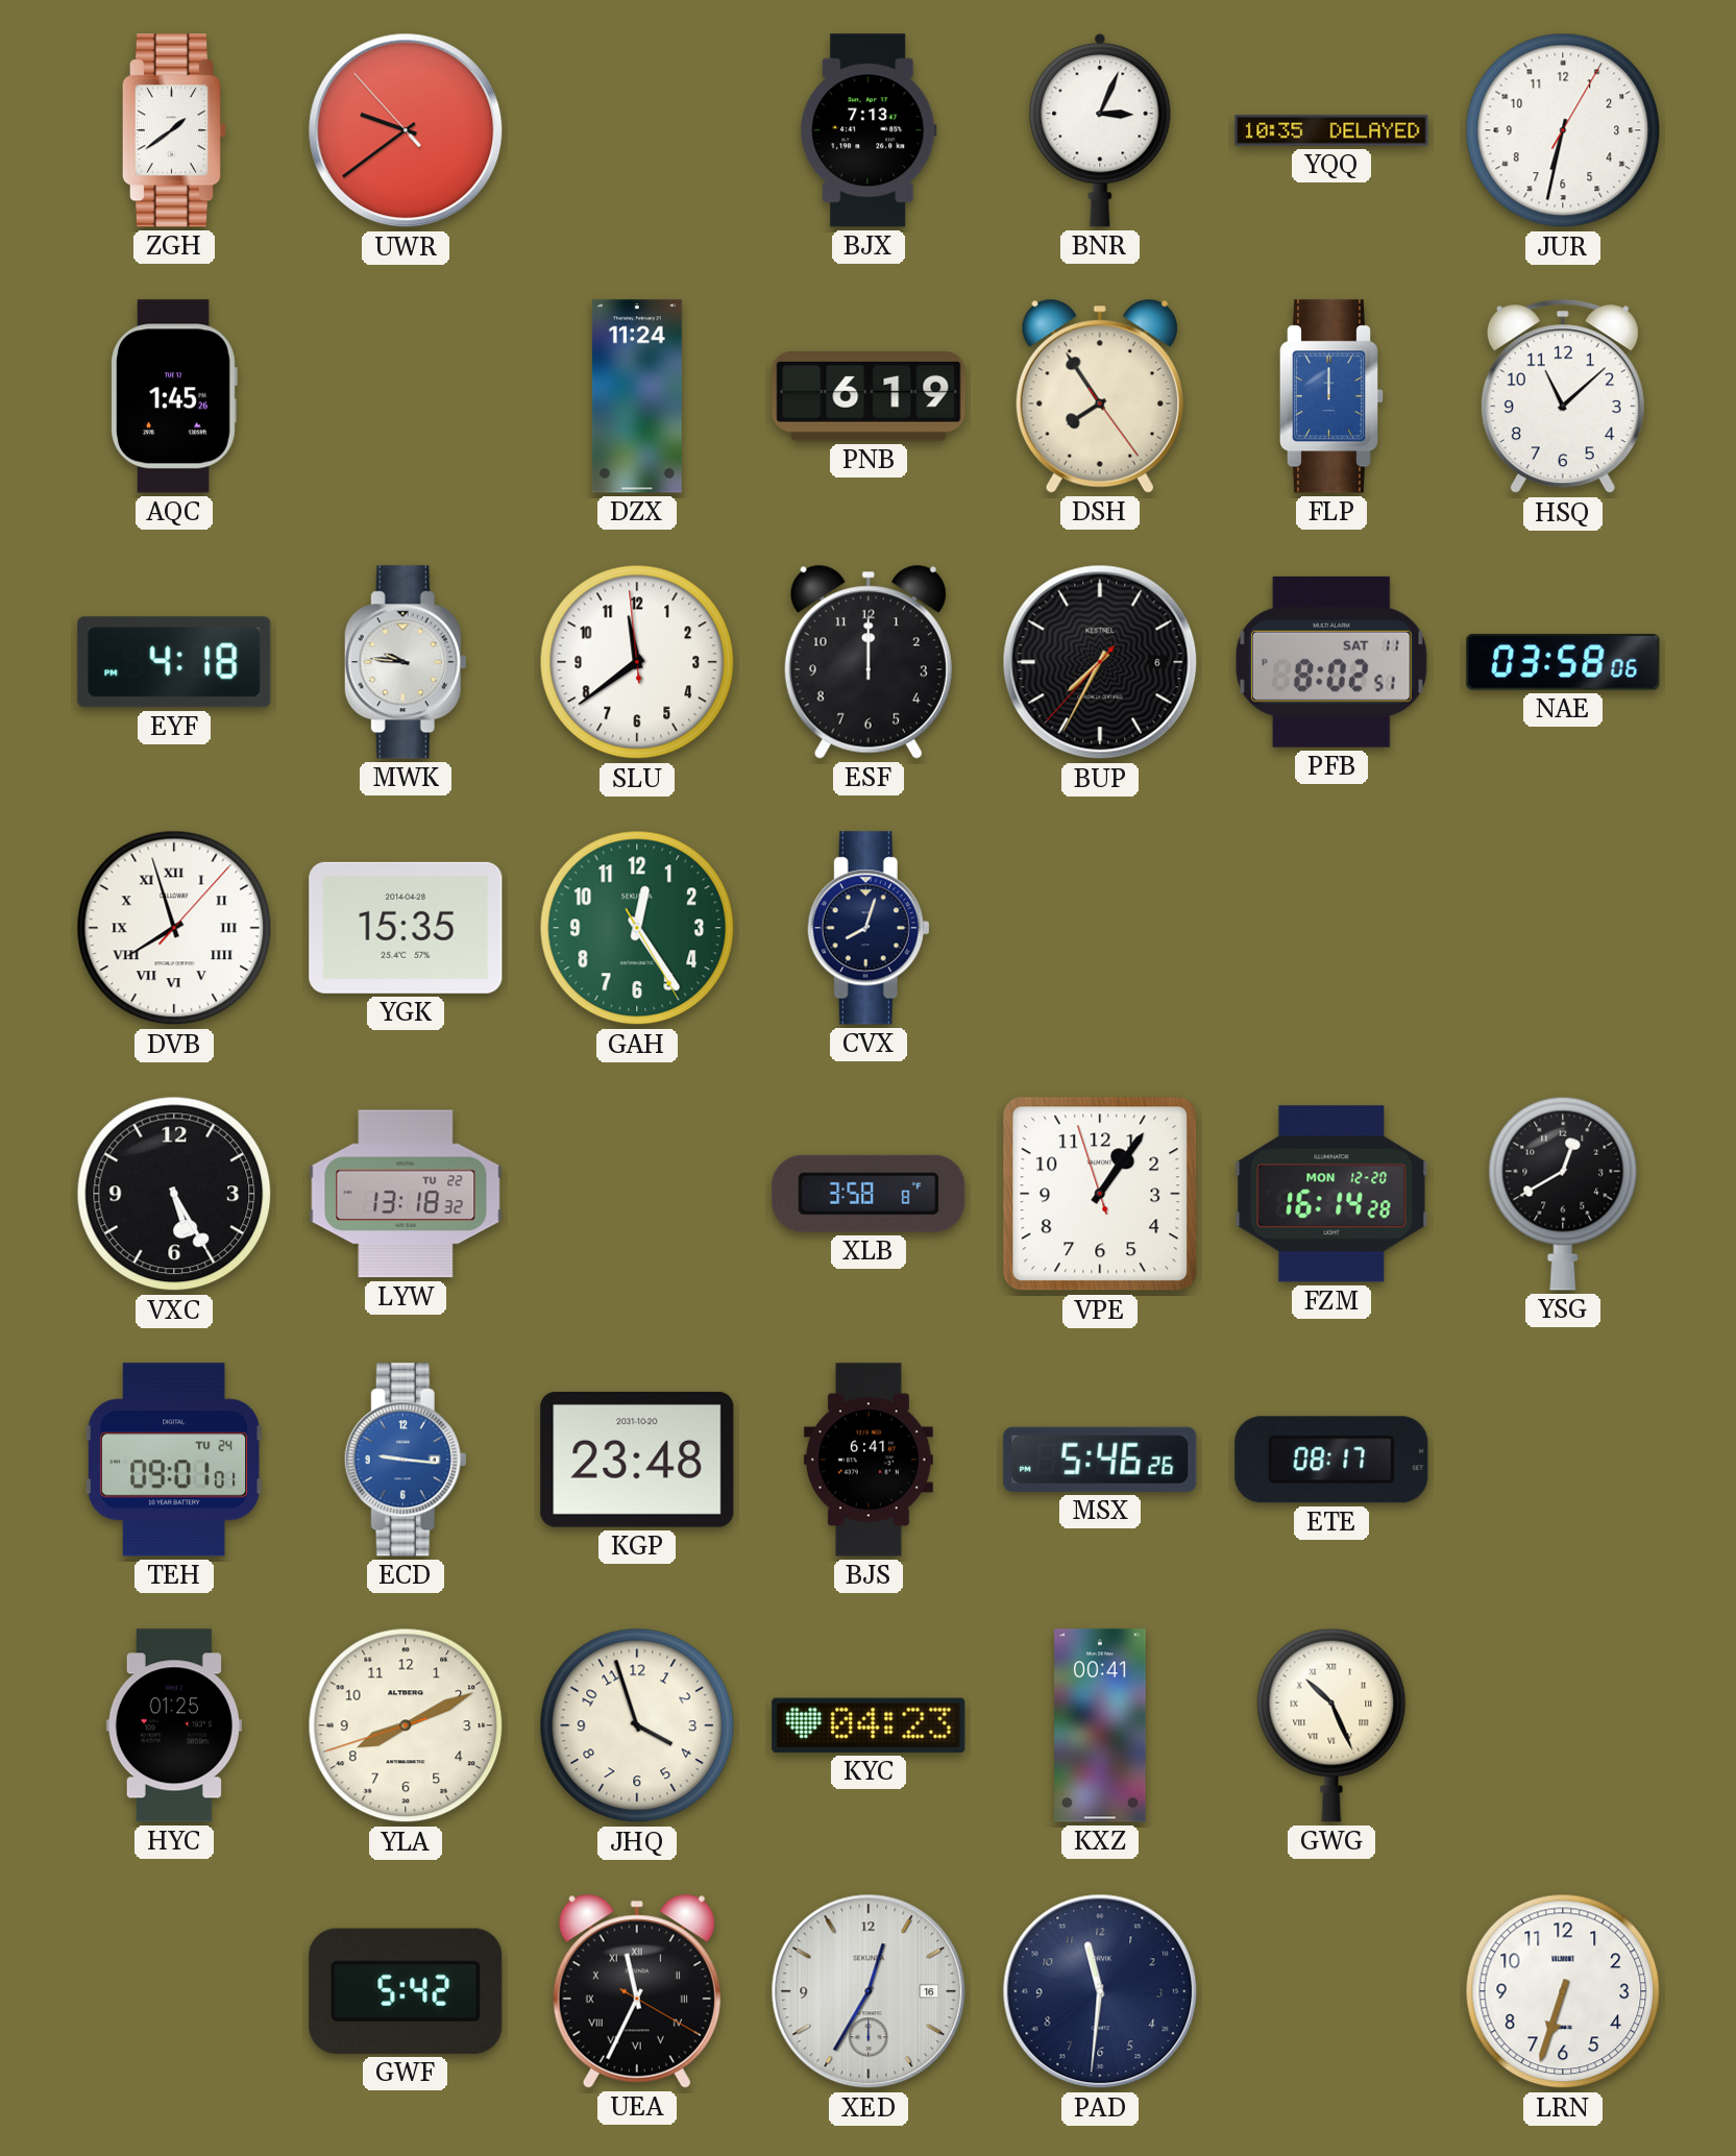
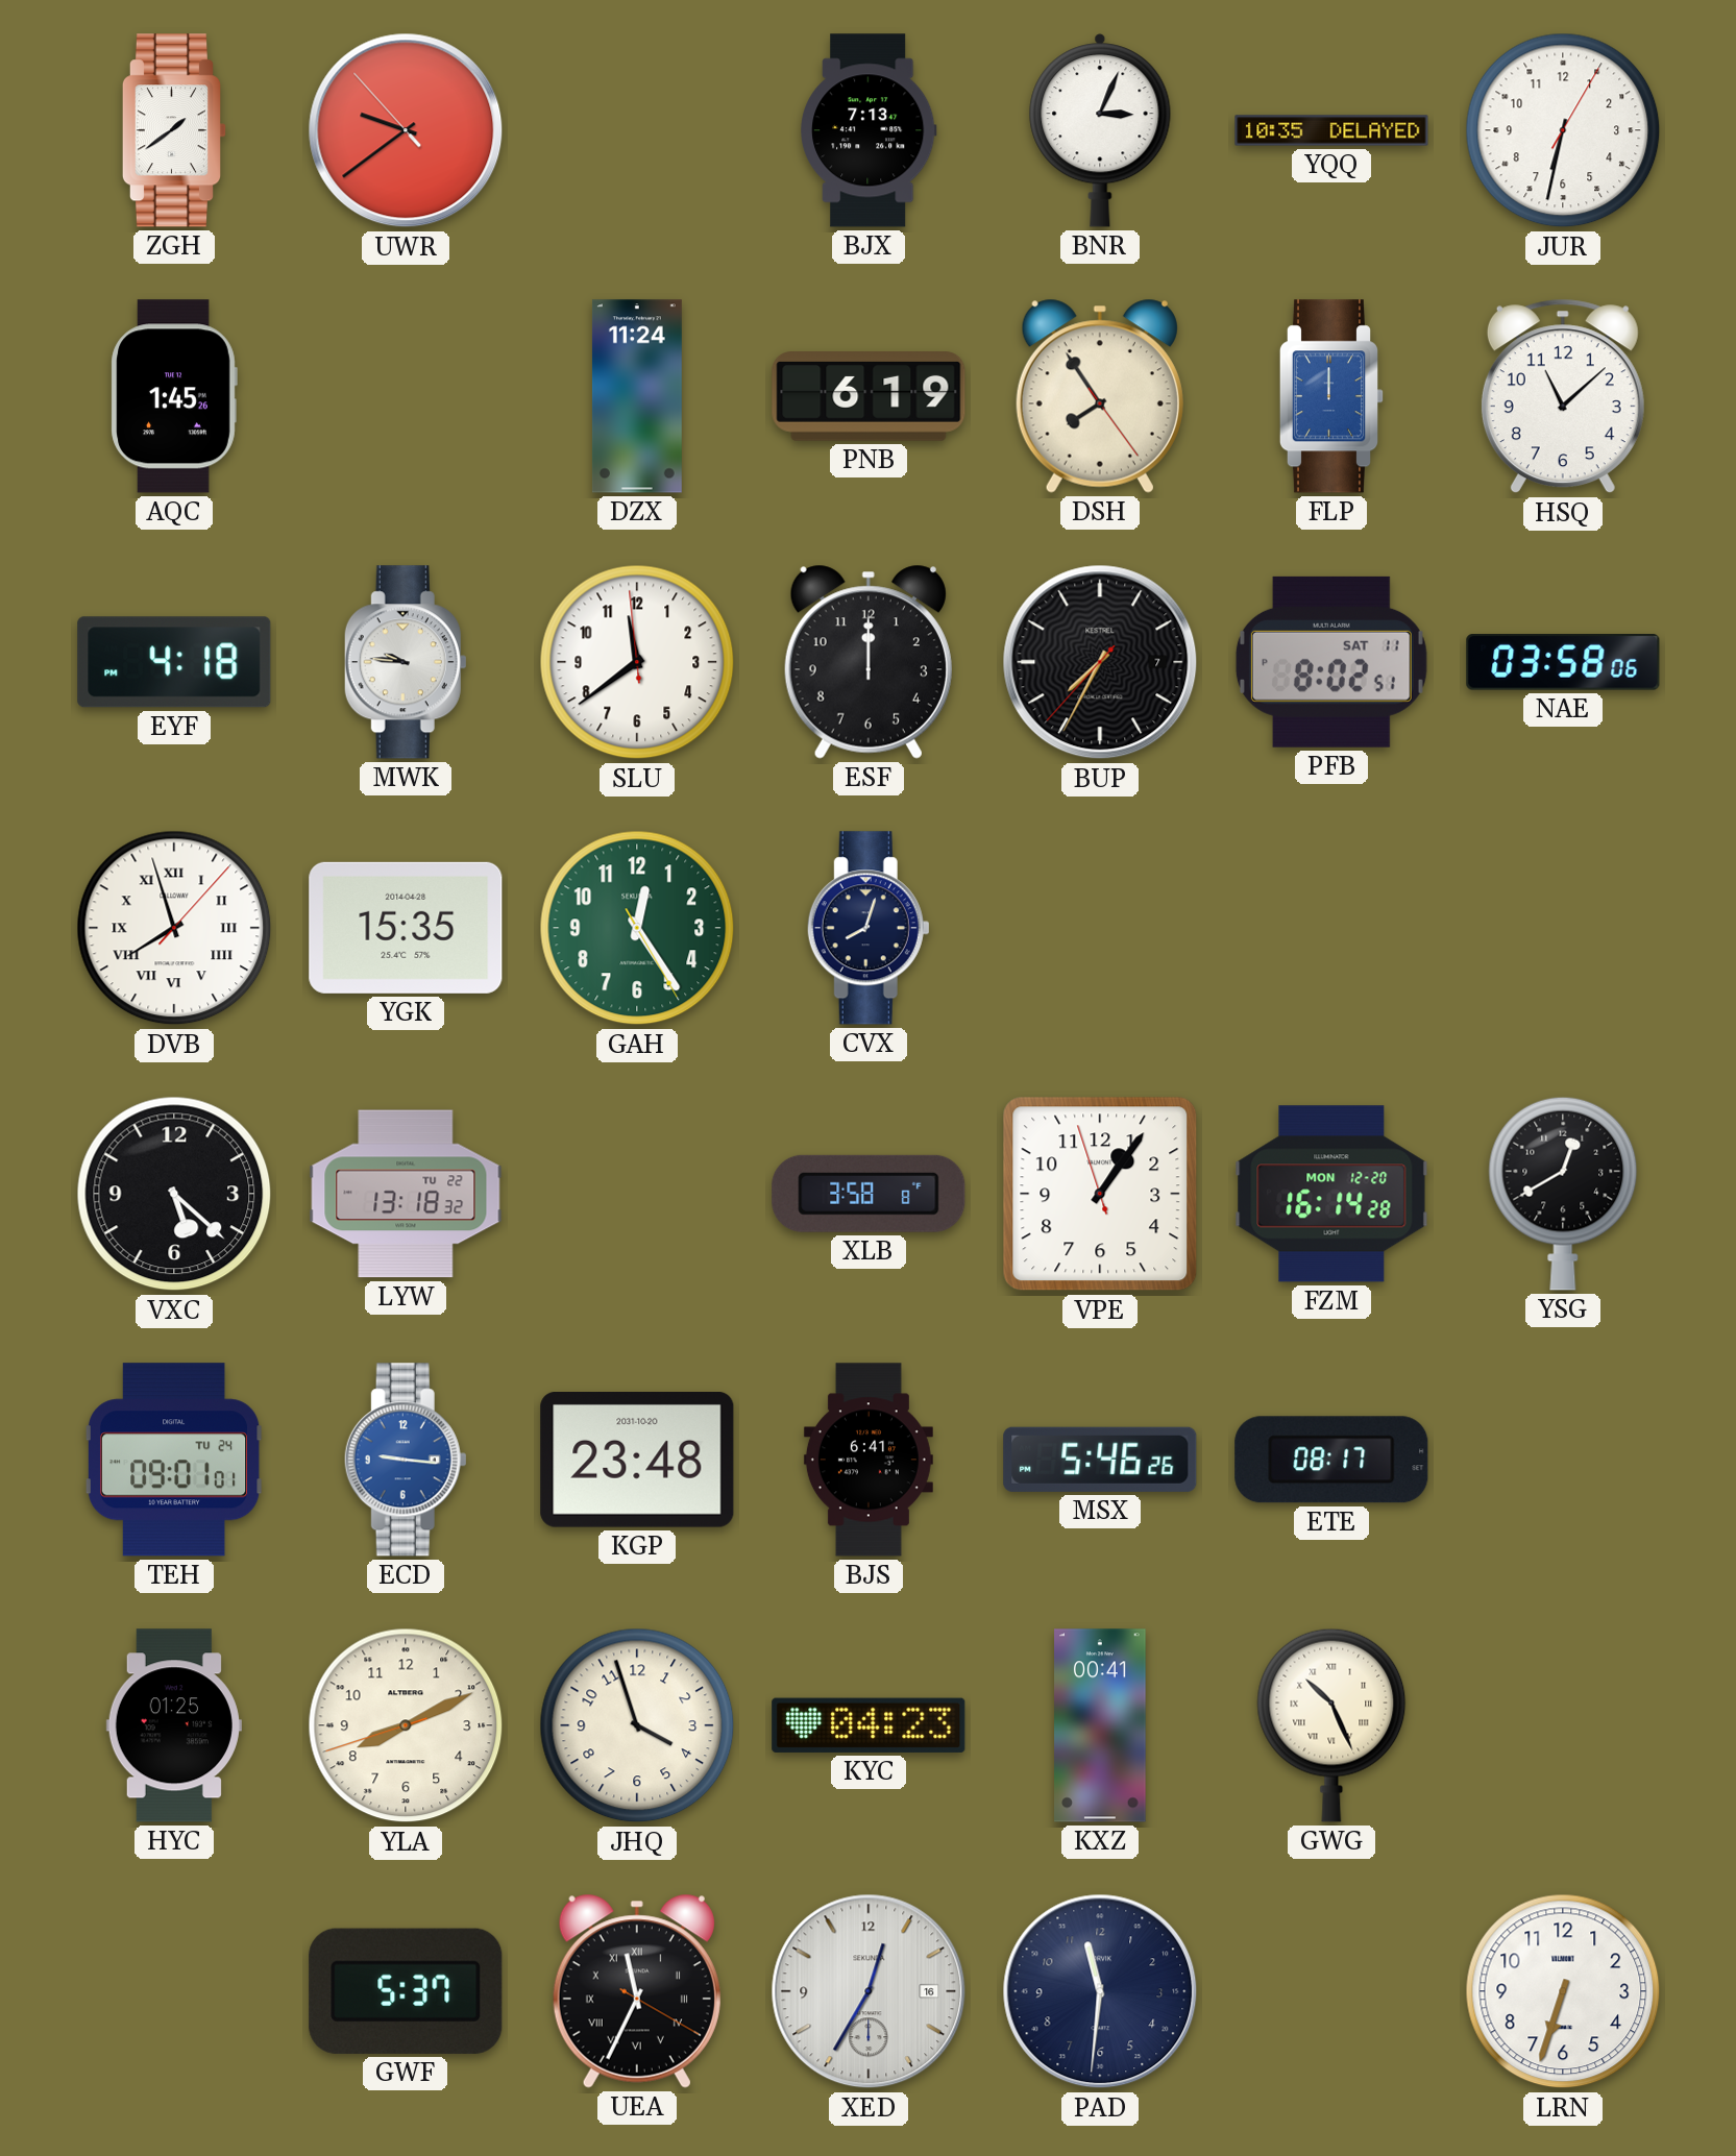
BUP date: 6 -> 7 (1100, 662)
VXC: 5:25 -> 5:22 (174, 1194)
GWF: 5:42 -> 5:37 (406, 1991)
